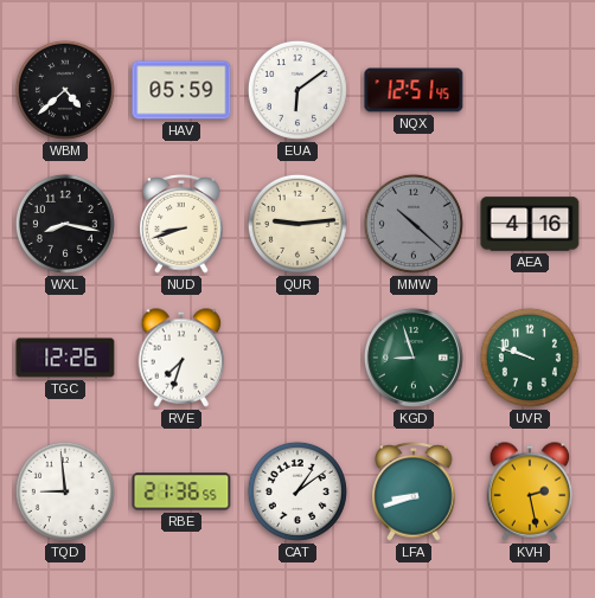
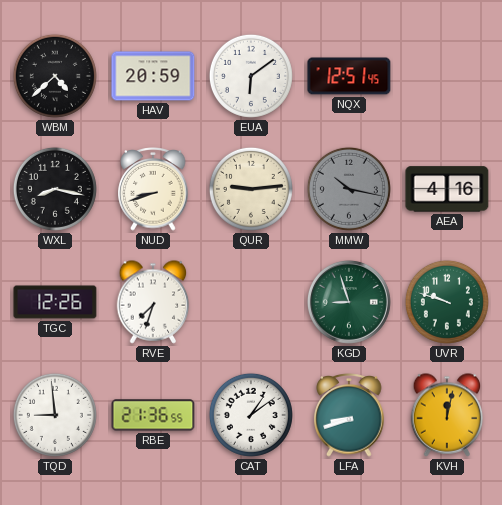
HAV: 05:59 -> 20:59 (153, 76)
MMW: 10:22 -> 10:17 (349, 189)
KVH: 2:28 -> 12:02 (447, 415)
